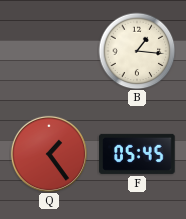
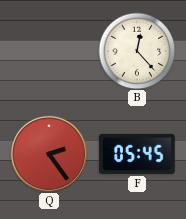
B: 1:16 -> 12:23 (137, 51)
Q: 1:24 -> 2:24 (49, 154)
